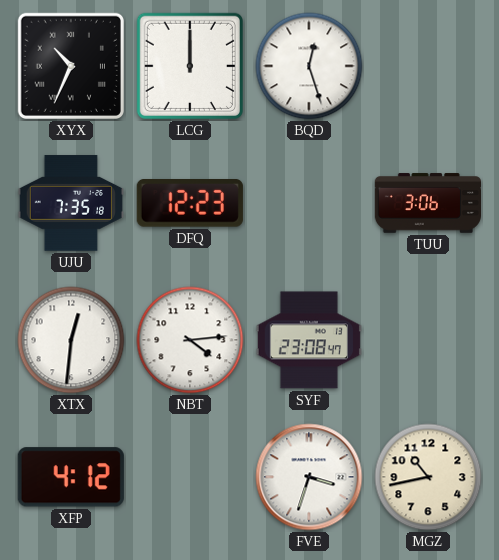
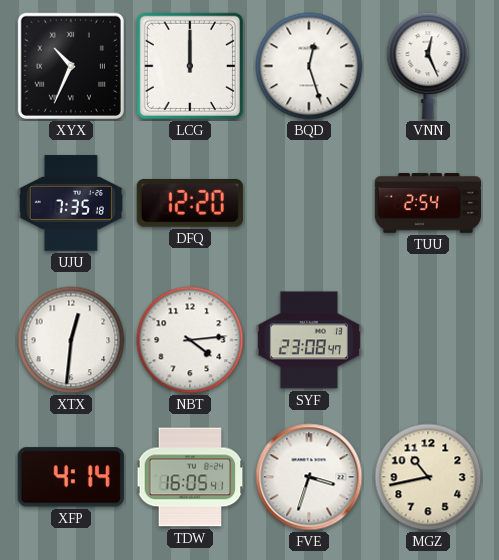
VNN: none -> 12:26 (428, 66)
DFQ: 12:23 -> 12:20 (190, 204)
TUU: 3:06 -> 2:54 (427, 203)
XFP: 4:12 -> 4:14 (71, 477)
TDW: none -> 16:05 (190, 477)
